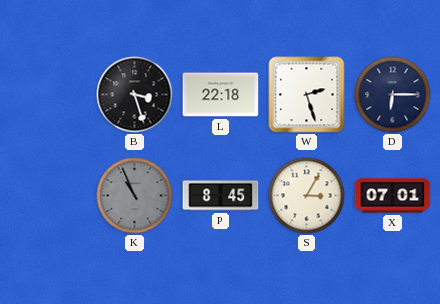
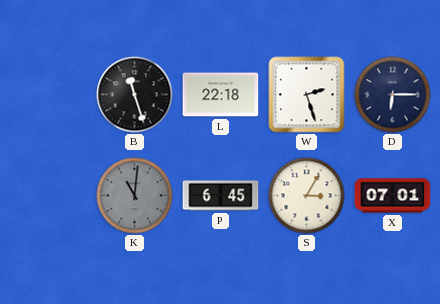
B: 3:27 -> 11:27 (135, 95)
K: 10:56 -> 11:01 (135, 196)
P: 8:45 -> 6:45 (221, 196)
